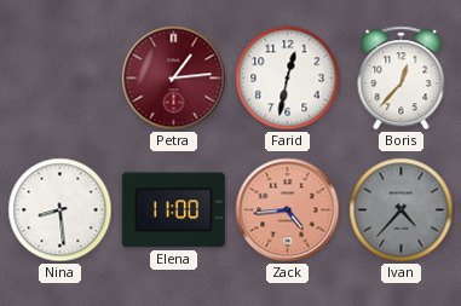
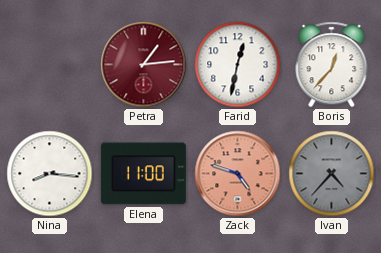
Nina: 8:29 -> 8:16 (50, 174)
Zack: 4:44 -> 4:48 (238, 174)
